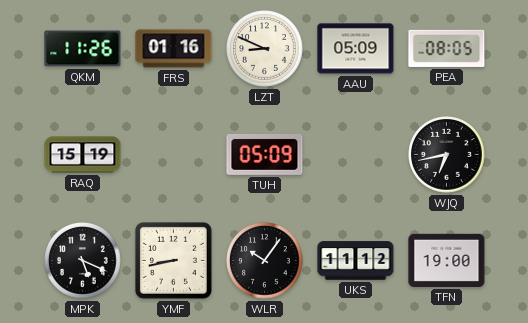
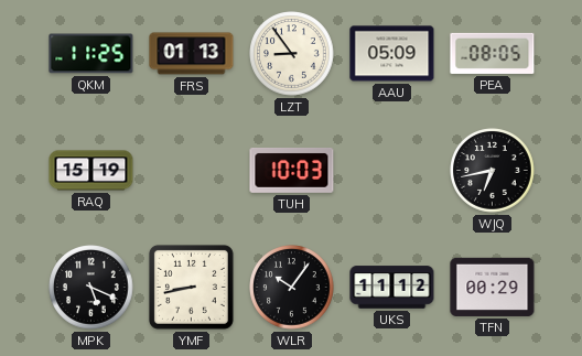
QKM: 11:26 -> 11:25 (91, 54)
FRS: 01:16 -> 01:13 (192, 54)
LZT: 8:49 -> 8:54 (292, 54)
TUH: 05:09 -> 10:03 (292, 171)
TFN: 19:00 -> 00:29 (493, 287)
